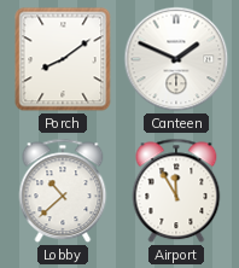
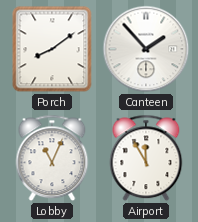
Canteen: 1:49 -> 1:53 (146, 49)
Lobby: 10:38 -> 11:04 (52, 158)
